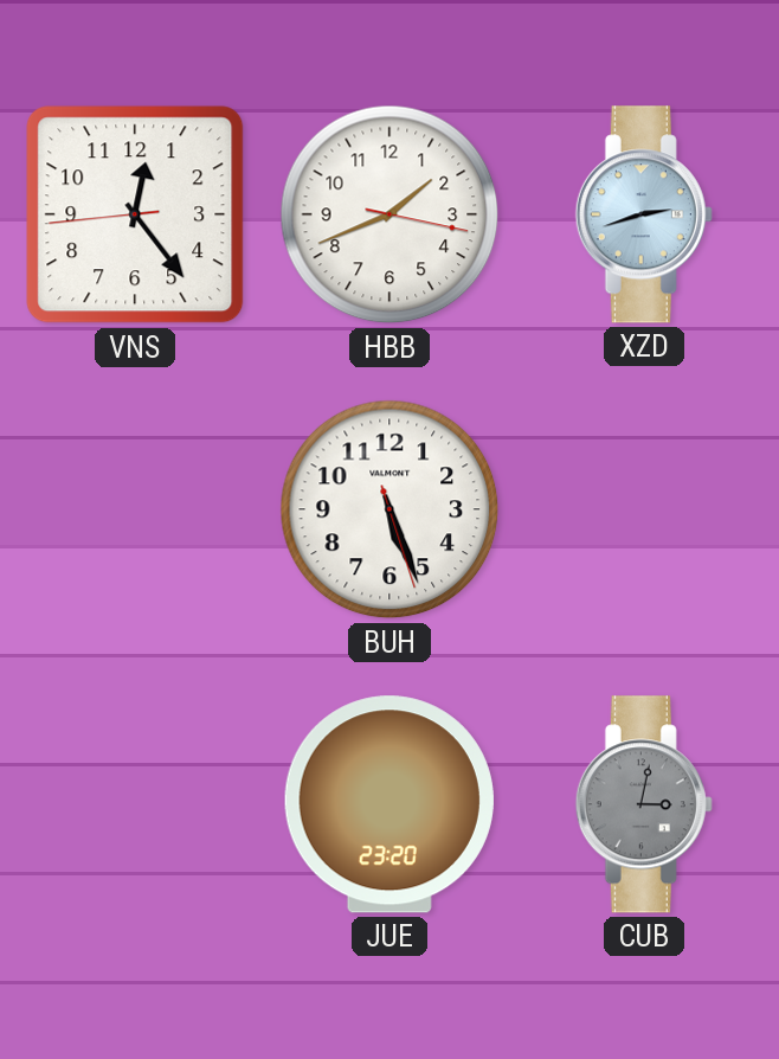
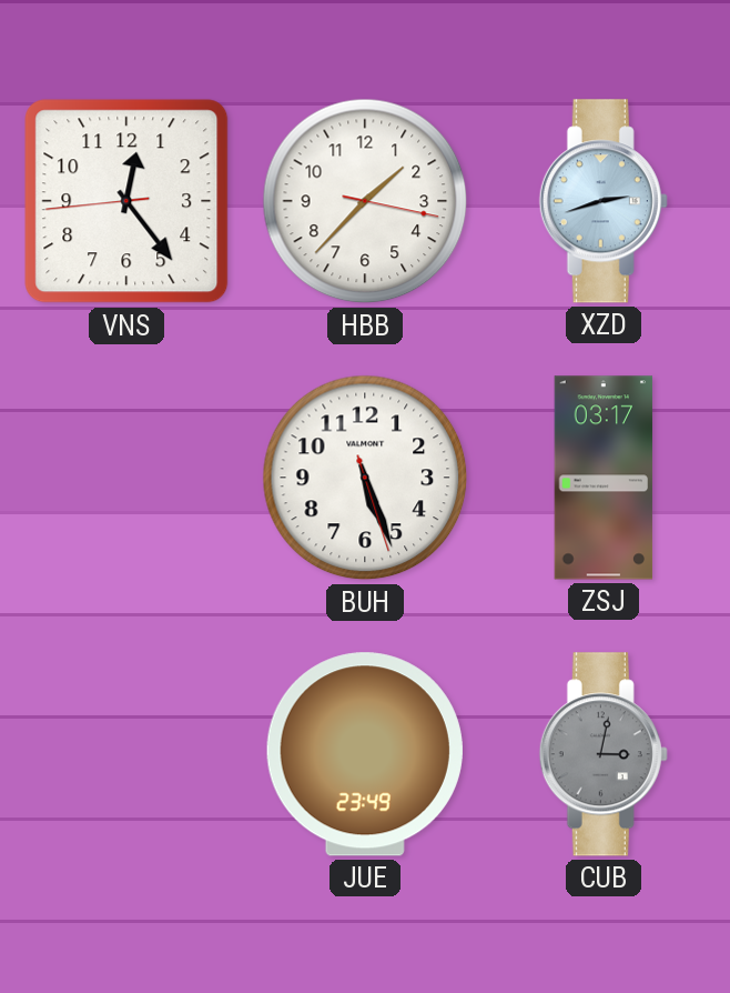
HBB: 1:41 -> 1:37 (365, 201)
ZSJ: none -> 03:17 (604, 478)
JUE: 23:20 -> 23:49 (365, 754)
